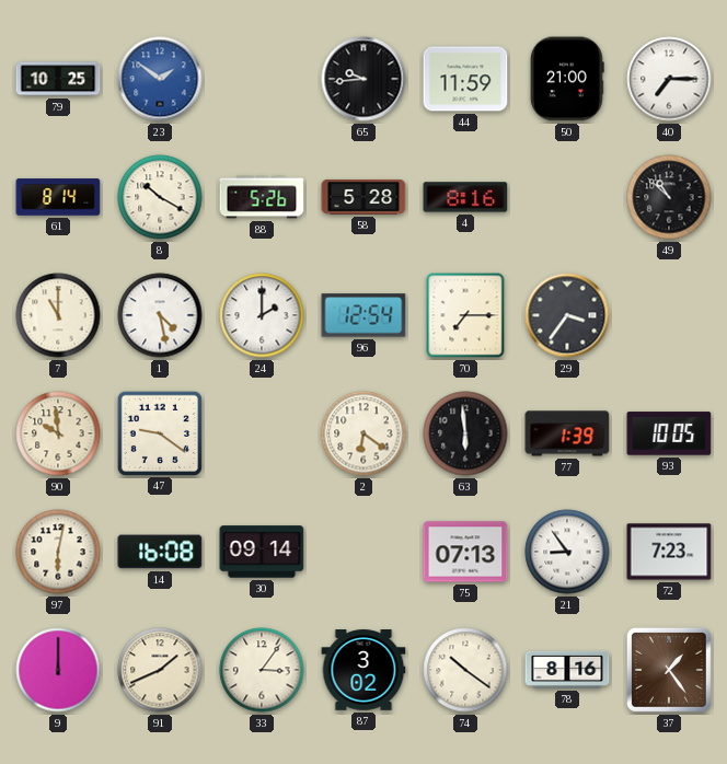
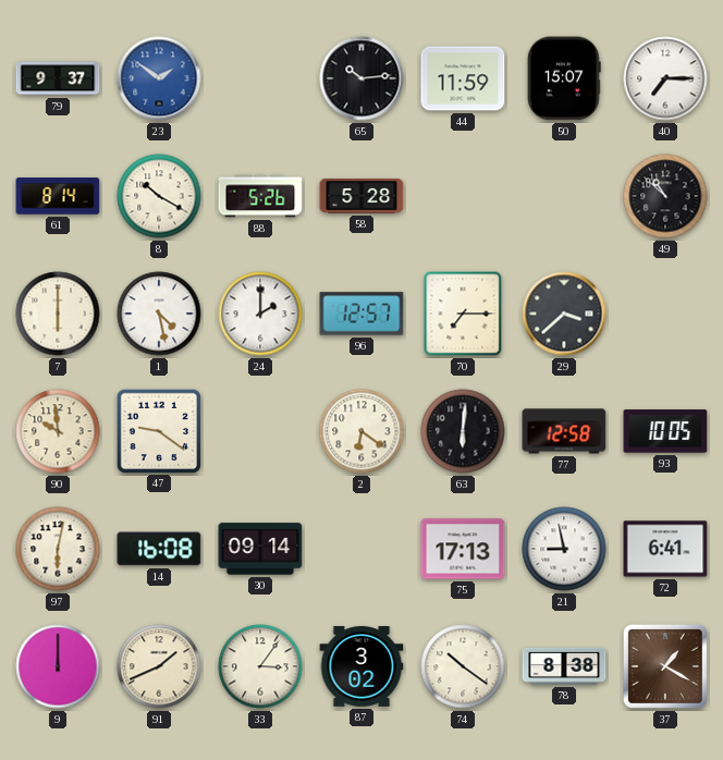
79: 10:25 -> 9:37 (58, 78)
65: 9:44 -> 10:14 (361, 78)
50: 21:00 -> 15:07 (564, 78)
4: 8:16 -> none (465, 197)
7: 11:00 -> 6:00 (58, 314)
96: 12:54 -> 12:57 (361, 314)
29: 3:36 -> 3:38 (564, 314)
63: 5:59 -> 6:01 (463, 431)
77: 1:39 -> 12:58 (564, 431)
75: 07:13 -> 17:13 (463, 549)
21: 8:54 -> 8:58 (564, 549)
72: 7:23 -> 6:41 (665, 549)
78: 8:16 -> 8:38 (564, 666)
37: 1:24 -> 1:20 (665, 666)
